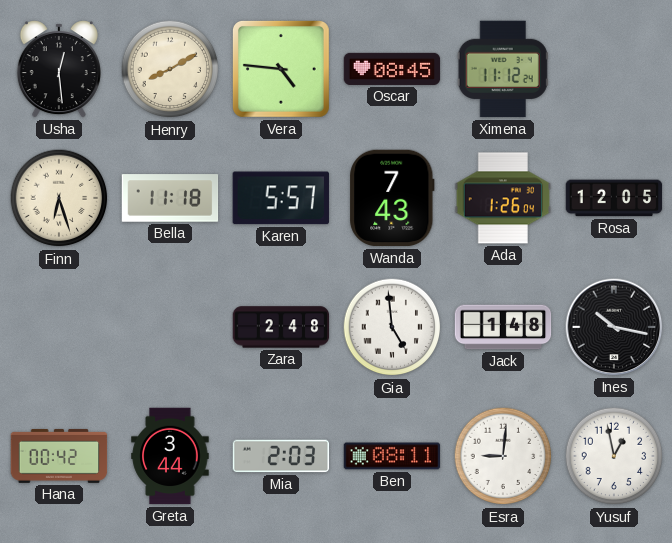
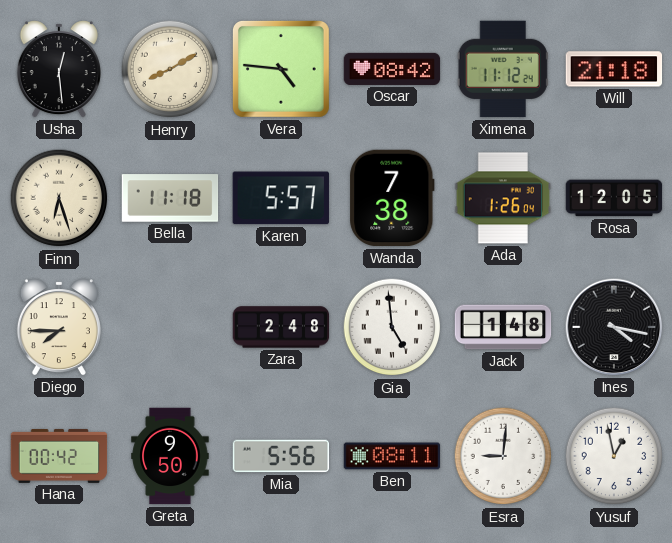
Oscar: 08:45 -> 08:42 (392, 69)
Will: none -> 21:18 (614, 69)
Wanda: 7:43 -> 7:38 (392, 198)
Diego: none -> 7:45 (59, 327)
Ines: 10:17 -> 4:17 (614, 327)
Greta: 3:44 -> 9:50 (170, 456)
Mia: 2:03 -> 5:56 (281, 456)
